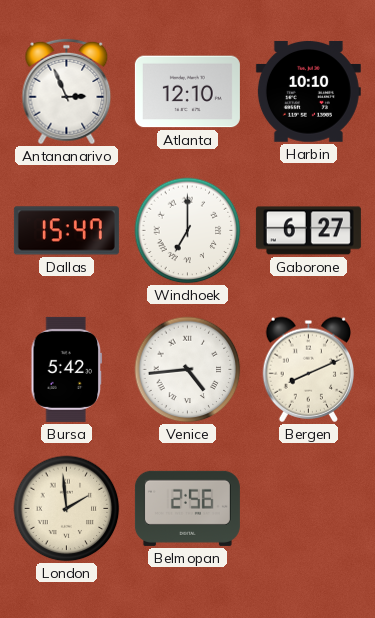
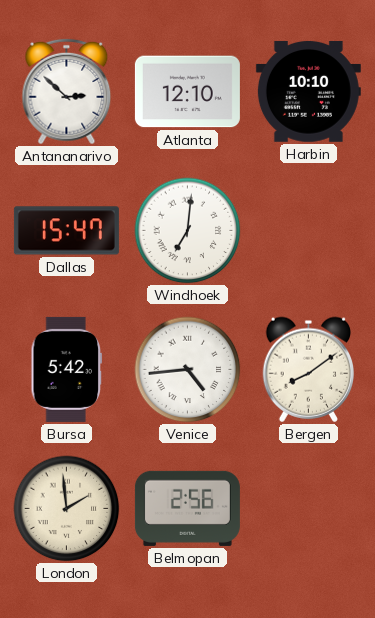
Antananarivo: 2:56 -> 2:52 (67, 92)
Windhoek: 7:00 -> 7:01 (188, 231)
Gaborone: 6:27 -> none (308, 231)
Bergen: 8:11 -> 8:09 (309, 369)
